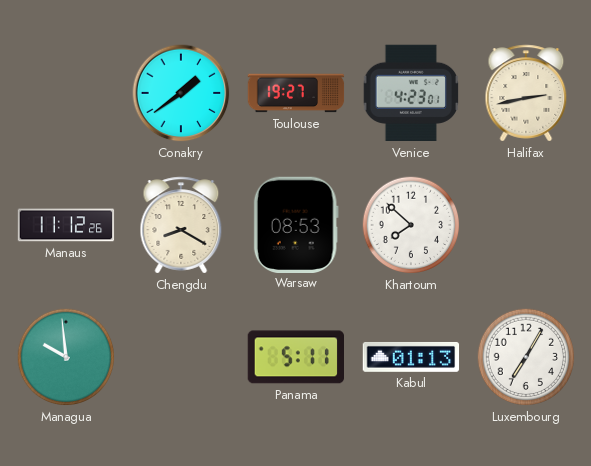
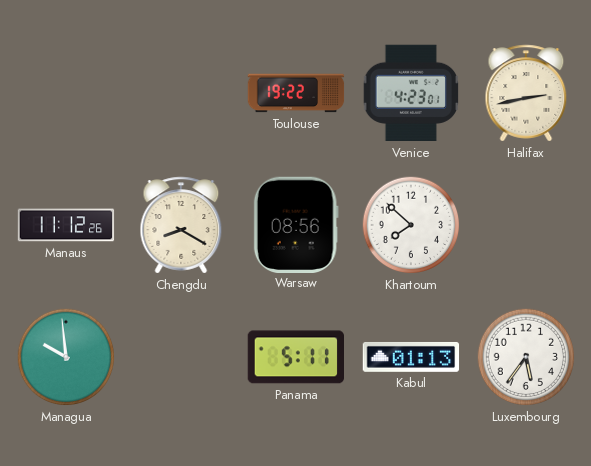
Conakry: 1:39 -> none (181, 93)
Toulouse: 19:27 -> 19:22 (296, 93)
Warsaw: 08:53 -> 08:56 (296, 224)
Luxembourg: 7:05 -> 5:36 (526, 357)
